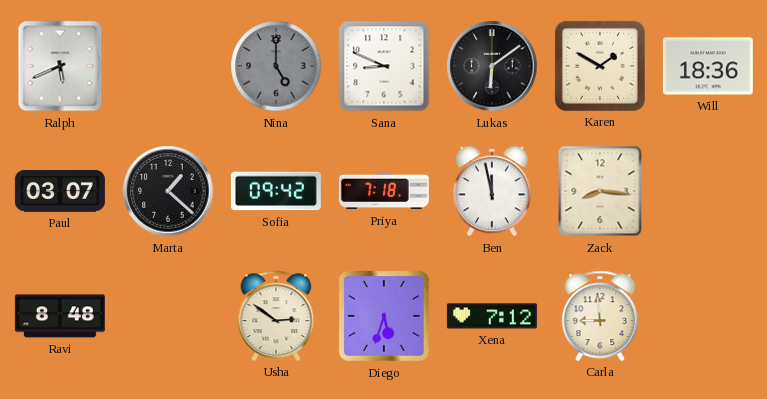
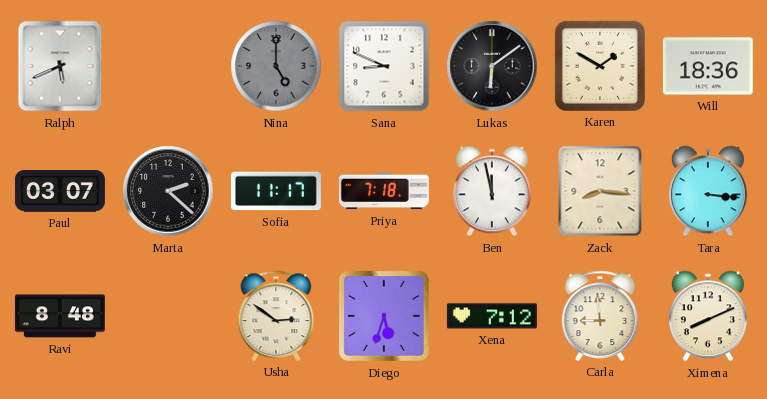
Marta: 1:22 -> 2:22 (168, 191)
Sofia: 09:42 -> 11:17 (276, 191)
Tara: none -> 3:16 (708, 191)
Ximena: none -> 8:11 (708, 316)
